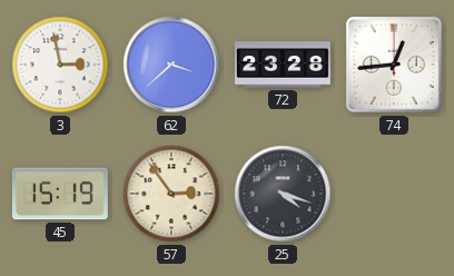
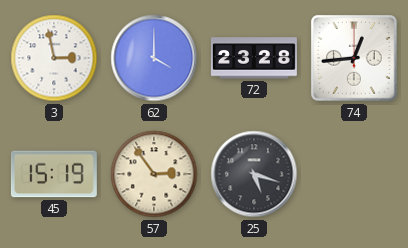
62: 3:38 -> 4:00 (154, 58)
25: 4:18 -> 5:18 (254, 174)
